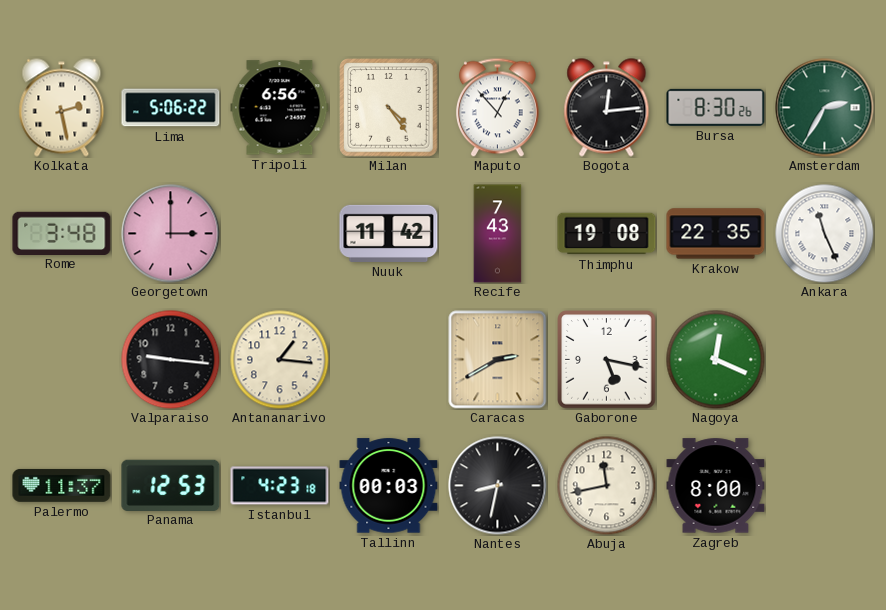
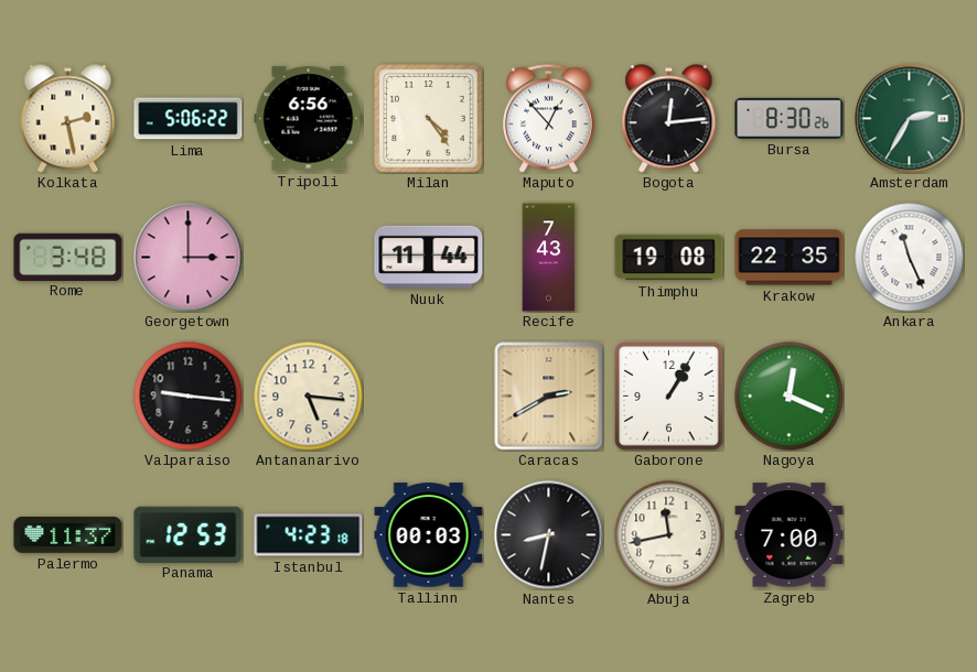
Nuuk: 11:42 -> 11:44 (429, 257)
Antananarivo: 1:16 -> 5:16 (309, 397)
Gaborone: 5:17 -> 1:05 (669, 397)
Zagreb: 8:00 -> 7:00 (790, 535)
